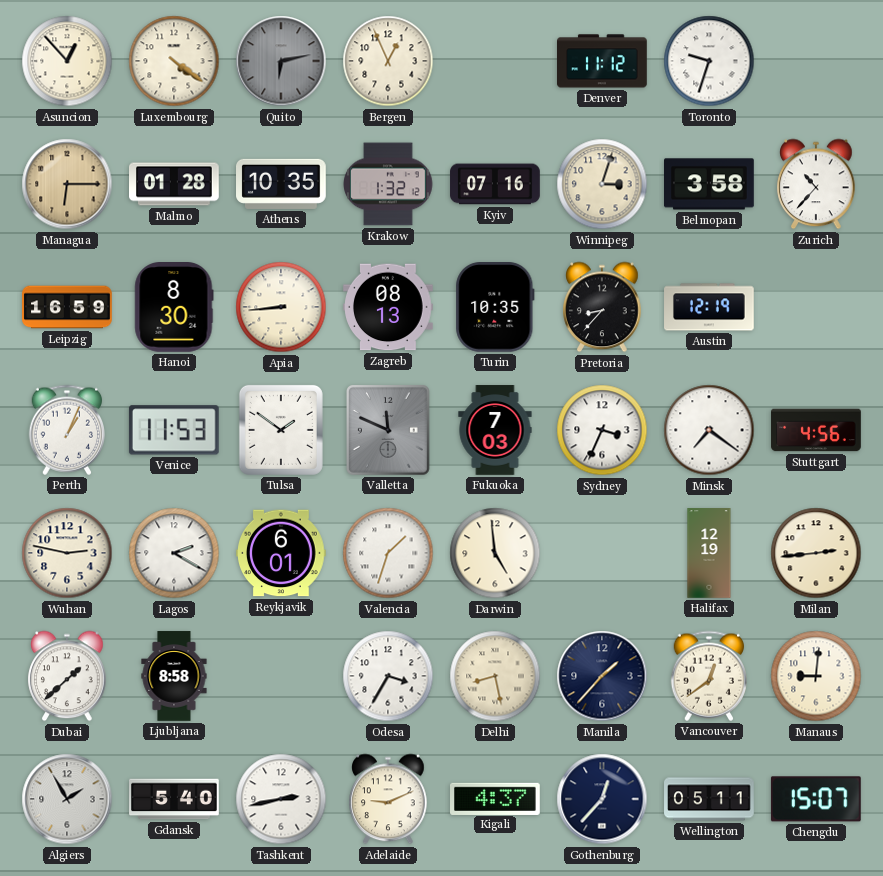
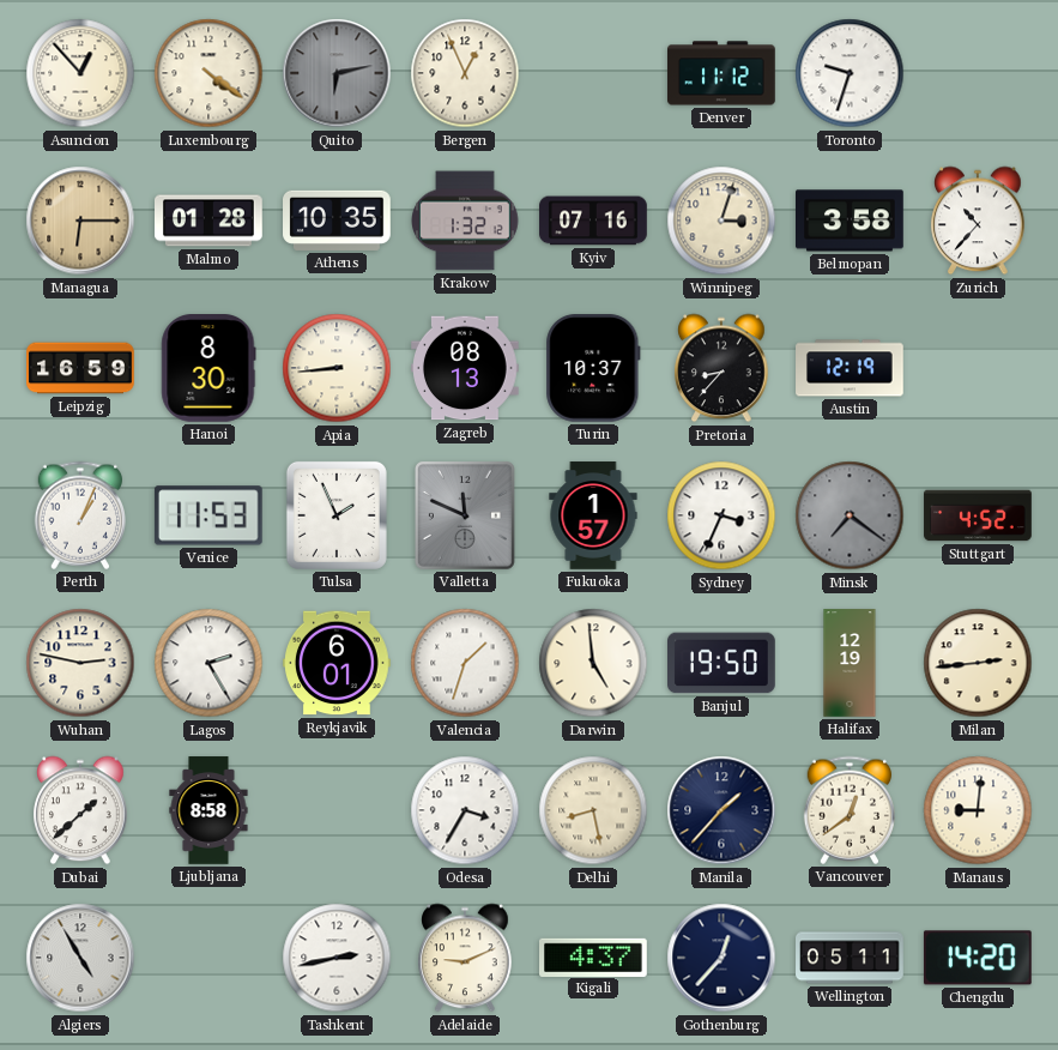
Turin: 10:35 -> 10:37 (593, 369)
Tulsa: 1:51 -> 1:56 (337, 515)
Fukuoka: 7:03 -> 1:57 (593, 515)
Minsk dial: white -> grey (850, 515)
Stuttgart: 4:56 -> 4:52 (978, 515)
Lagos: 2:20 -> 2:25 (208, 663)
Banjul: none -> 19:50 (723, 663)
Algiers: 1:55 -> 4:55 (80, 958)
Gdansk: 5:40 -> none (174, 799)
Chengdu: 15:07 -> 14:20 (978, 958)
